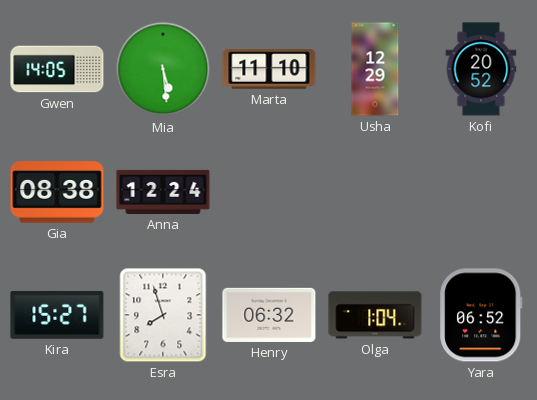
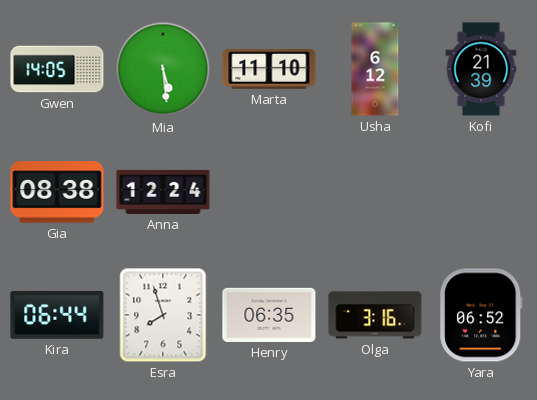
Usha: 12:29 -> 6:12 (375, 69)
Kofi: 20:52 -> 21:39 (481, 69)
Kira: 15:27 -> 06:44 (57, 315)
Henry: 06:32 -> 06:35 (269, 315)
Olga: 1:04 -> 3:16 (375, 315)
